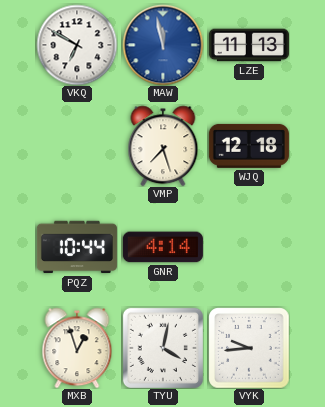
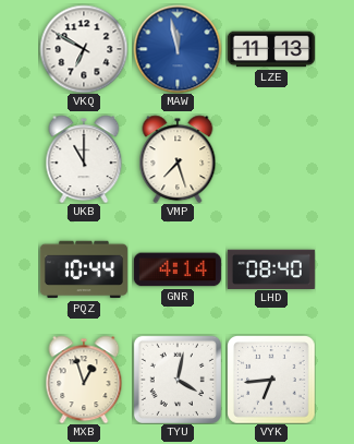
UKB: none -> 11:00 (84, 159)
WJQ: 12:18 -> none (249, 146)
LHD: none -> 08:40 (271, 268)
VYK: 9:44 -> 6:44 (271, 380)
